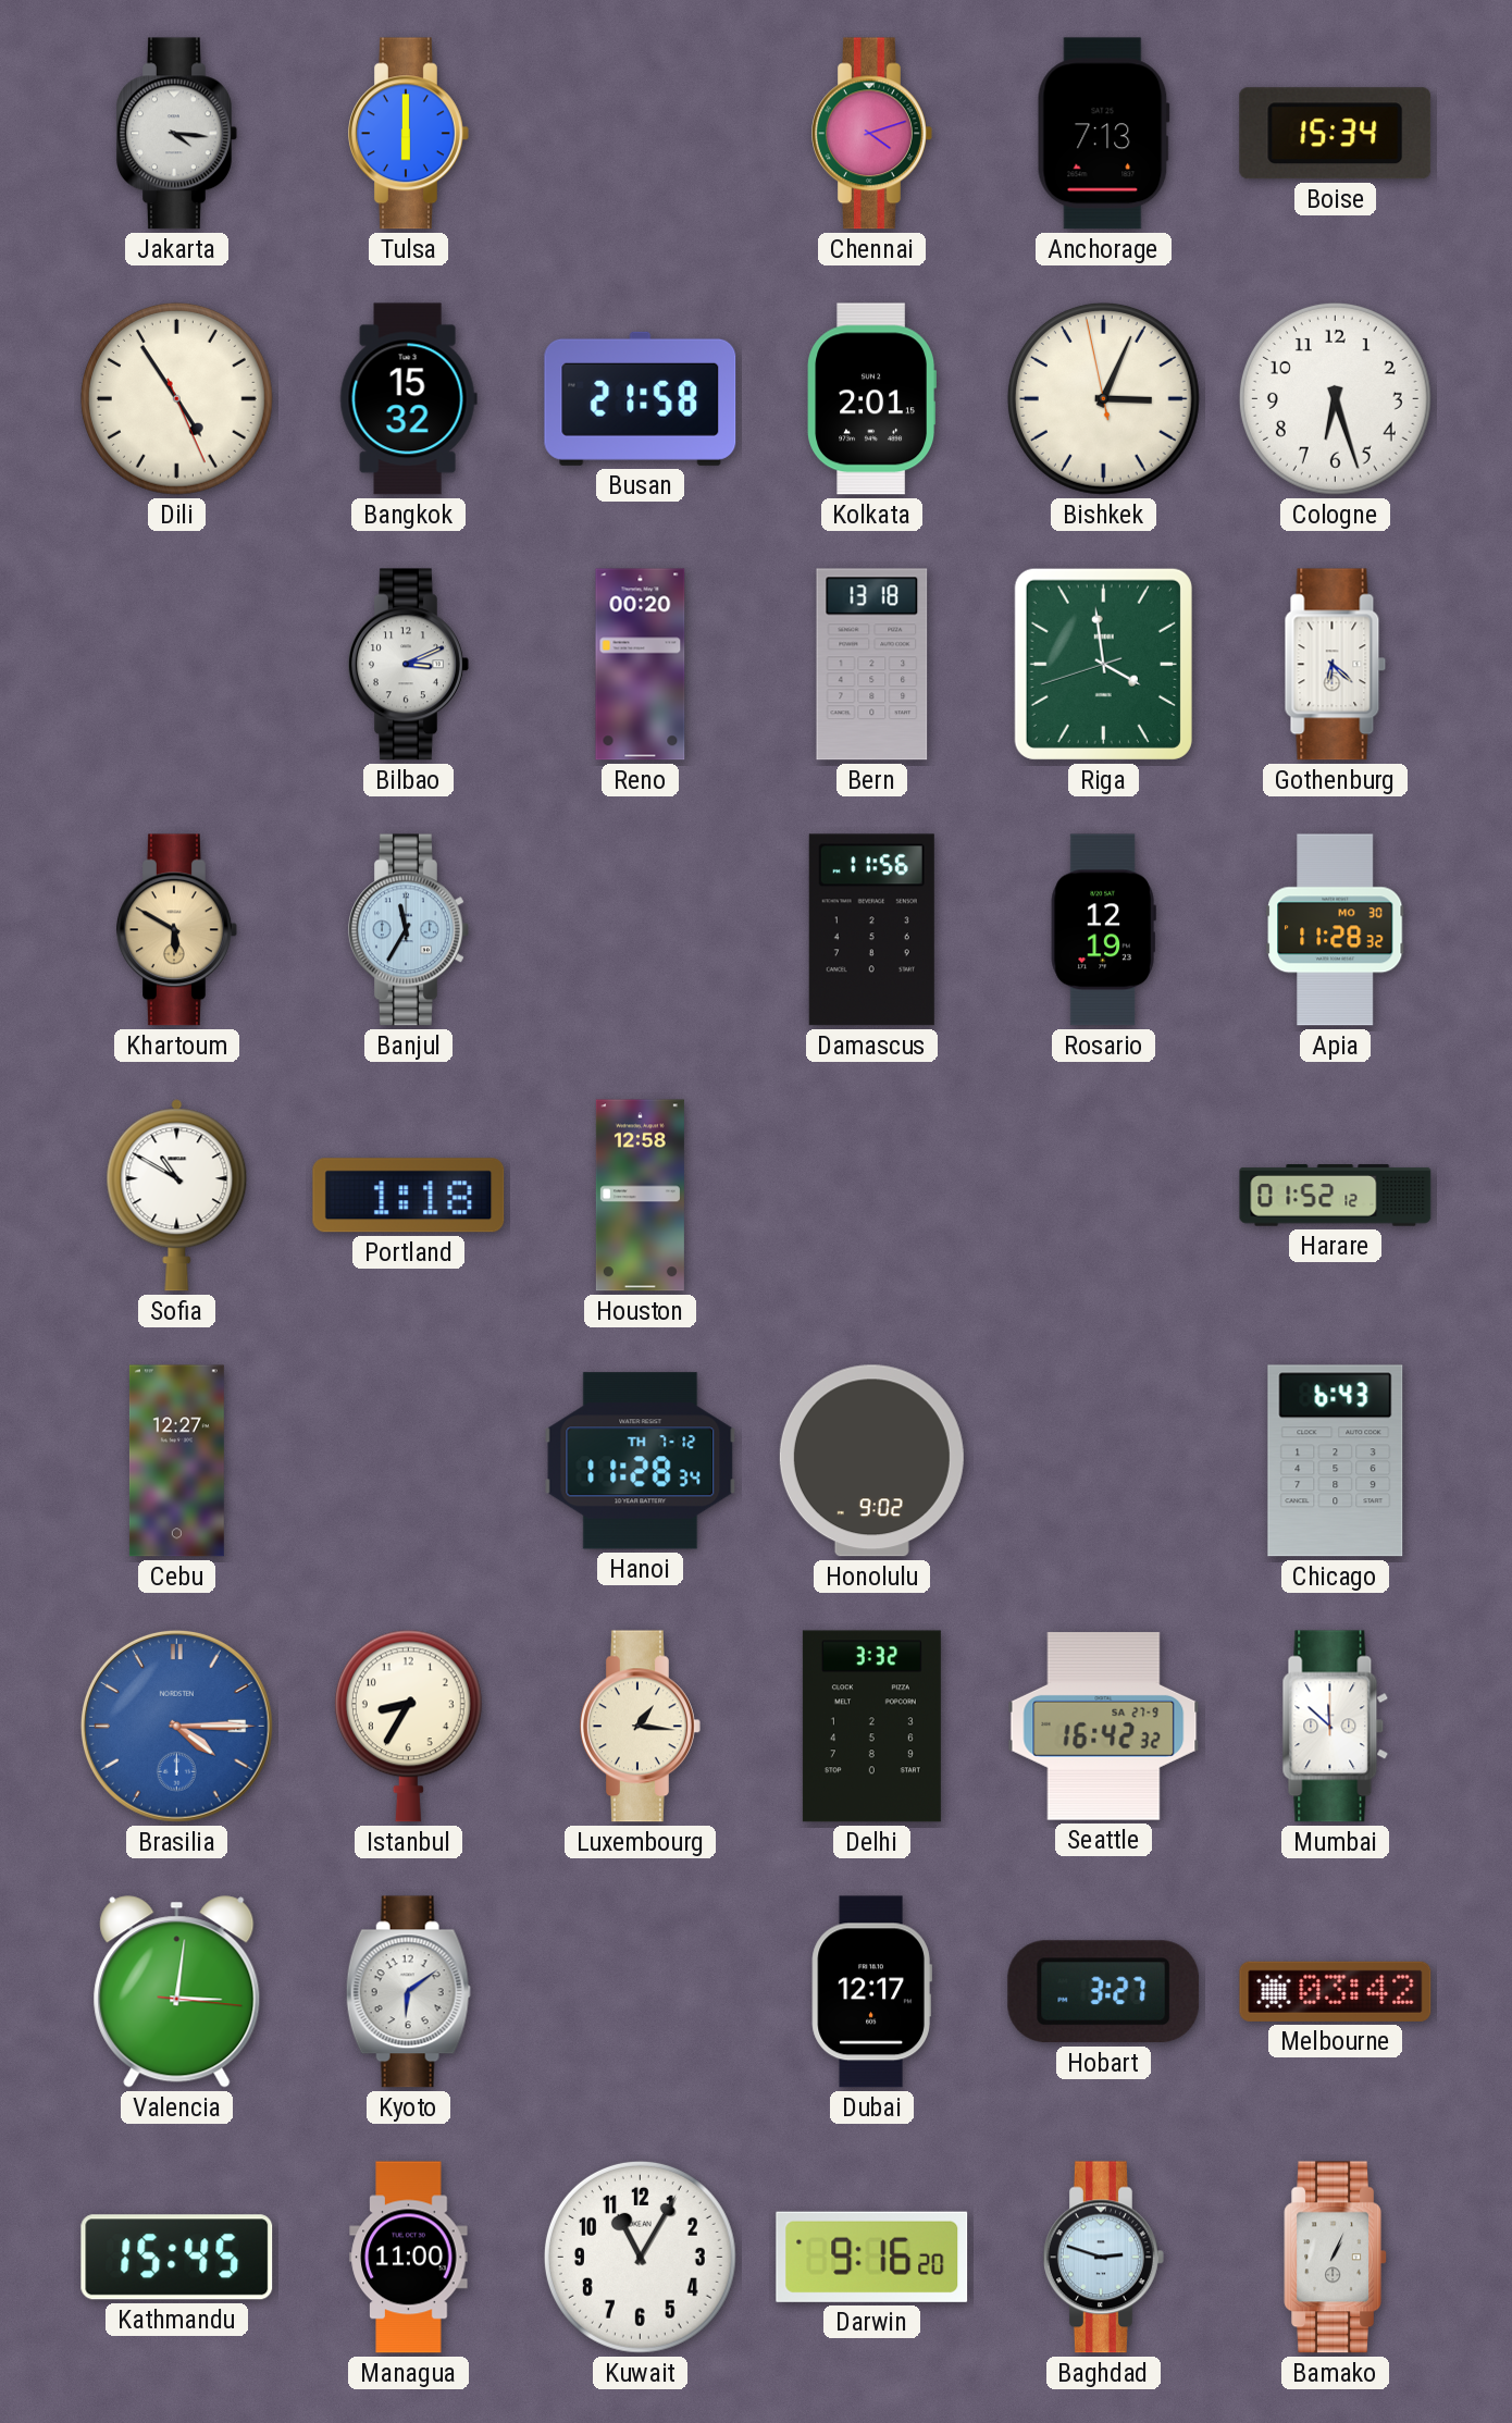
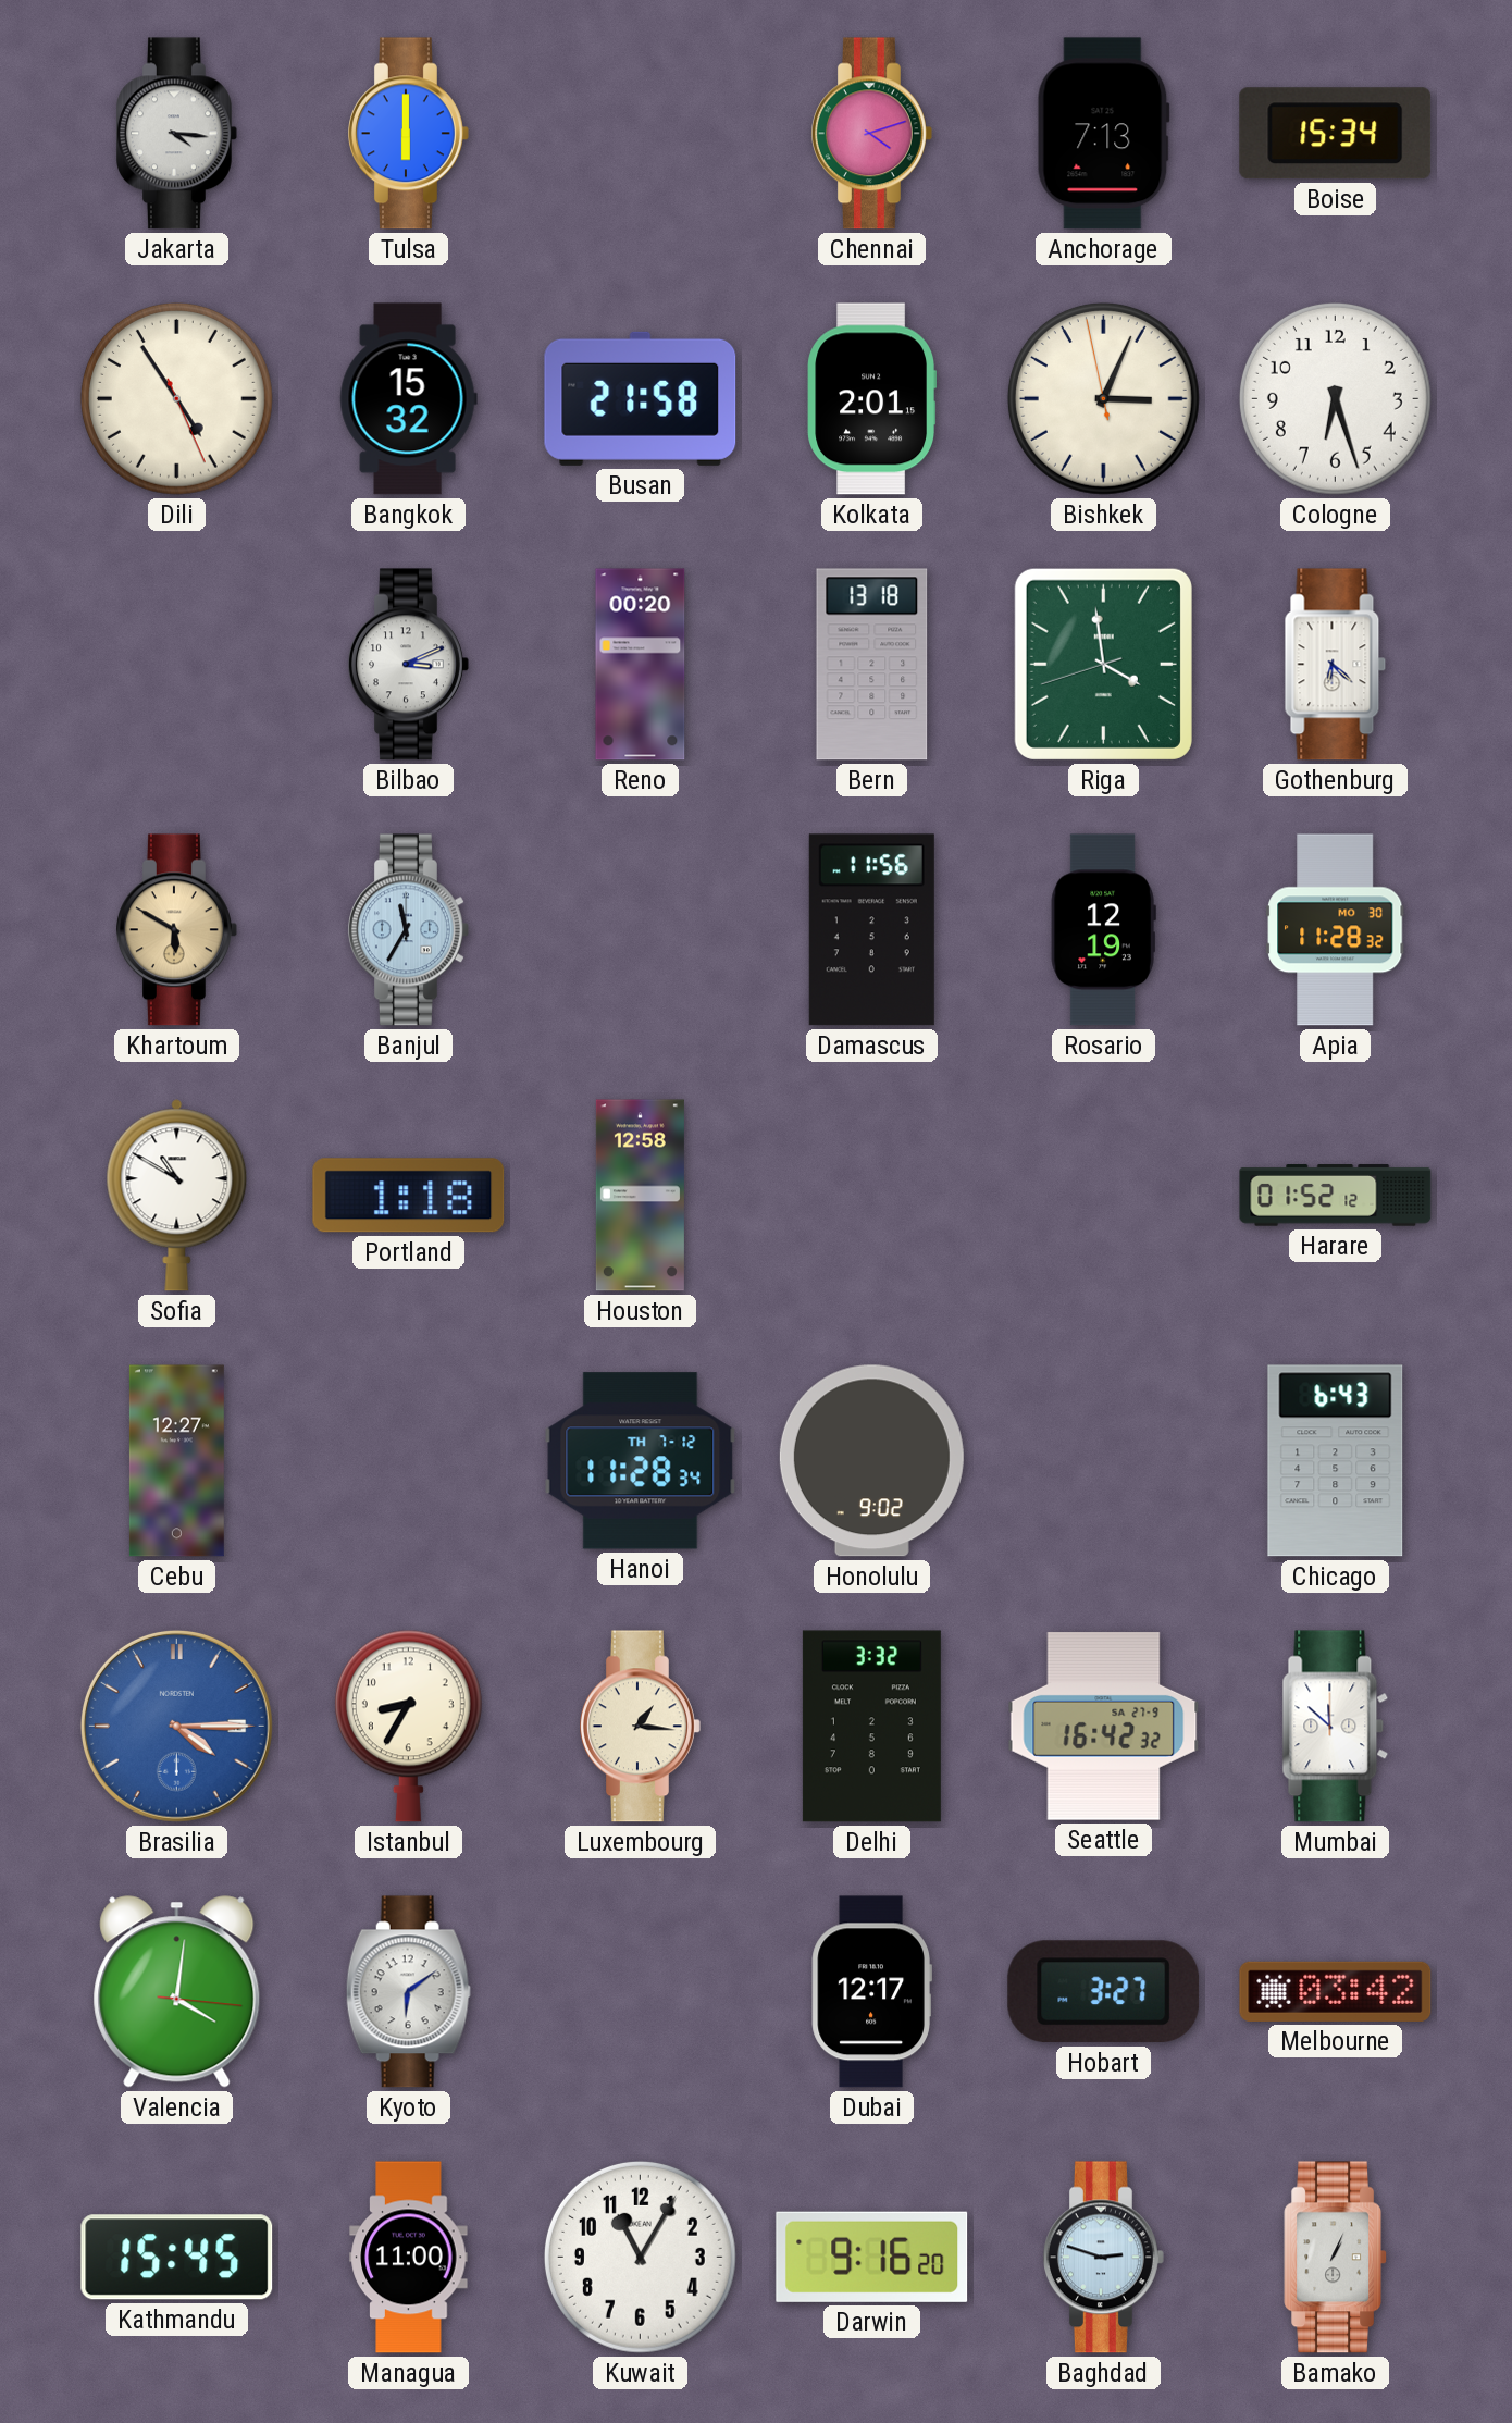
Valencia: 3:01 -> 4:01 (177, 1992)
